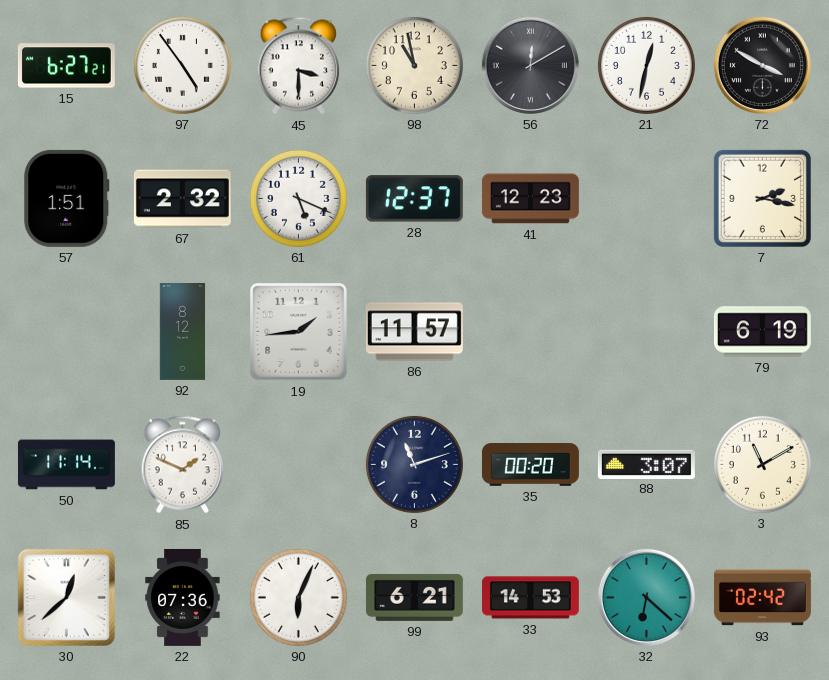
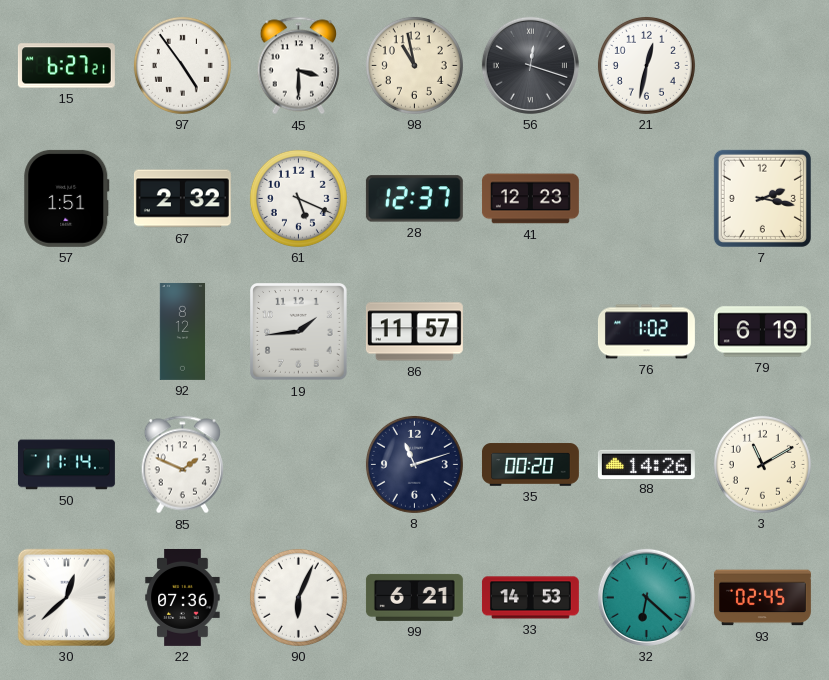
56: 12:10 -> 12:18 (530, 65)
72: 3:50 -> none (762, 65)
76: none -> 1:02 (646, 332)
88: 3:07 -> 14:26 (646, 464)
93: 02:42 -> 02:45 (762, 598)
